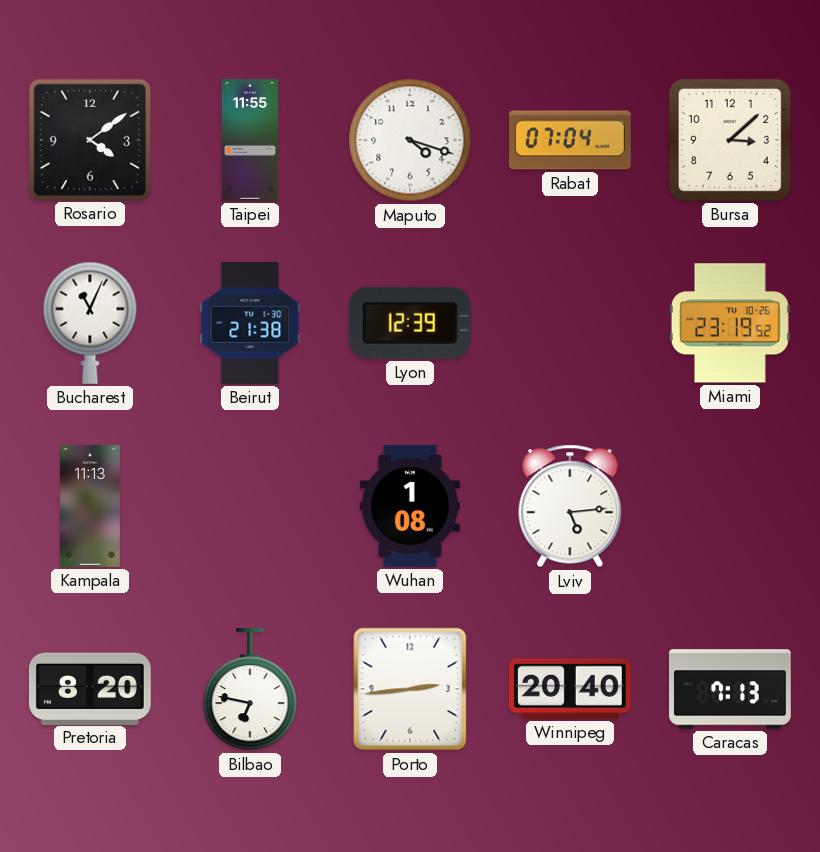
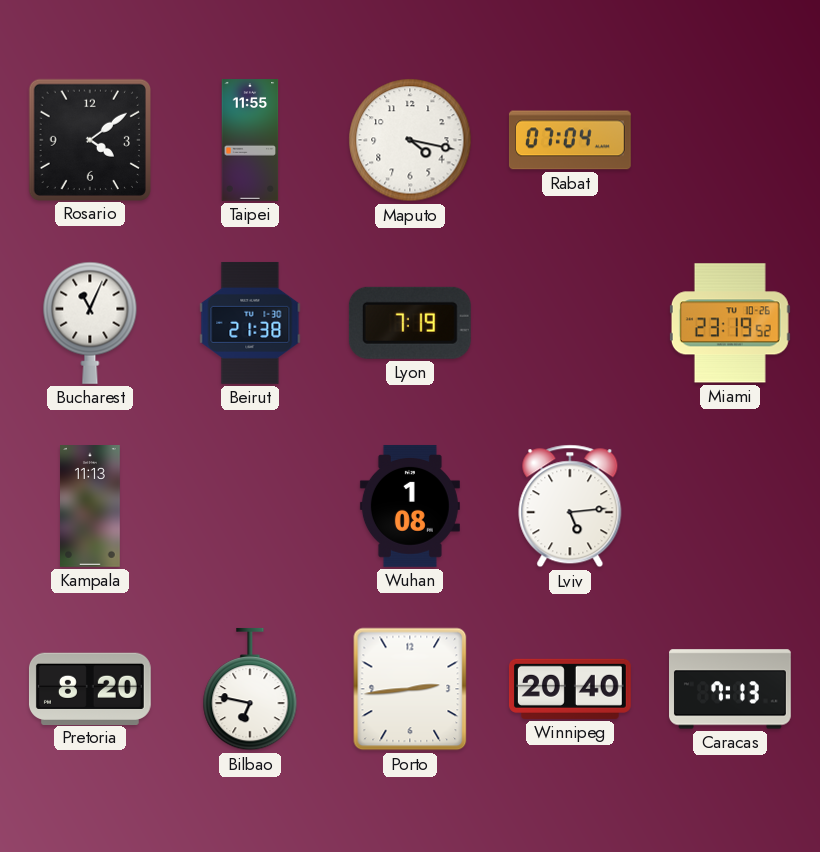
Maputo: 4:18 -> 4:17 (410, 140)
Bursa: 3:08 -> none (730, 140)
Lyon: 12:39 -> 7:19 (410, 323)
